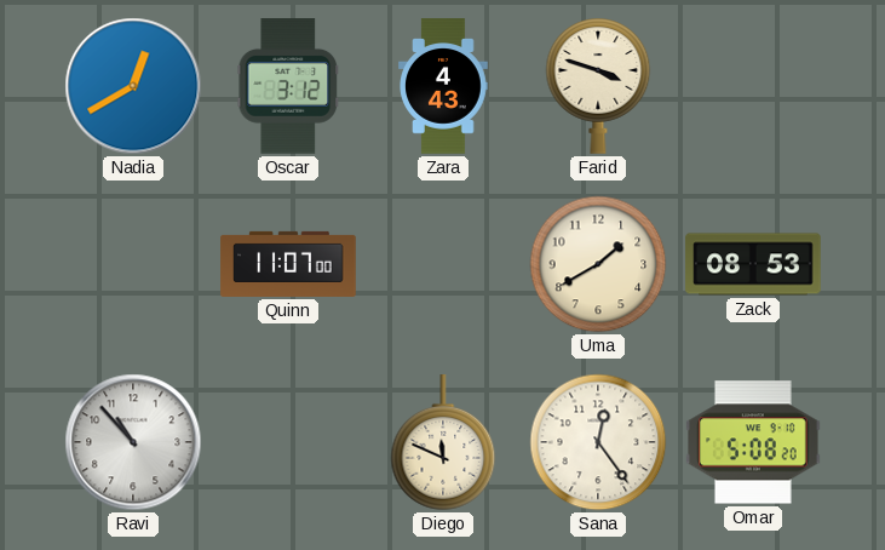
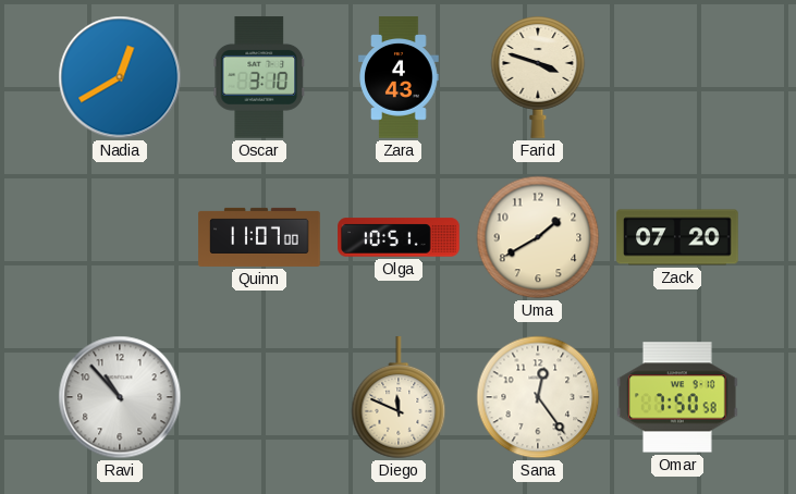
Oscar: 3:12 -> 3:10 (258, 77)
Olga: none -> 10:51 (399, 237)
Zack: 08:53 -> 07:20 (677, 237)
Omar: 5:08 -> 7:50 (678, 397)
